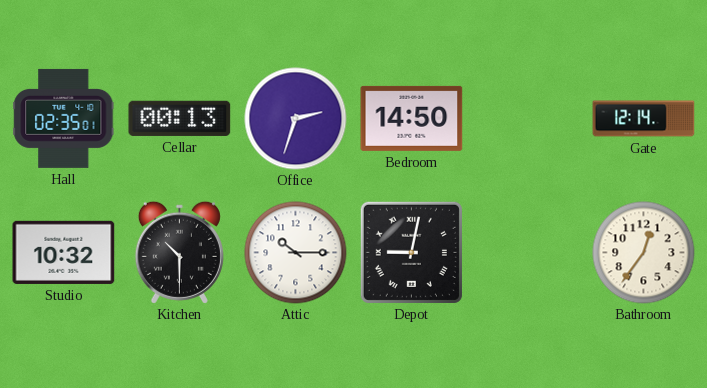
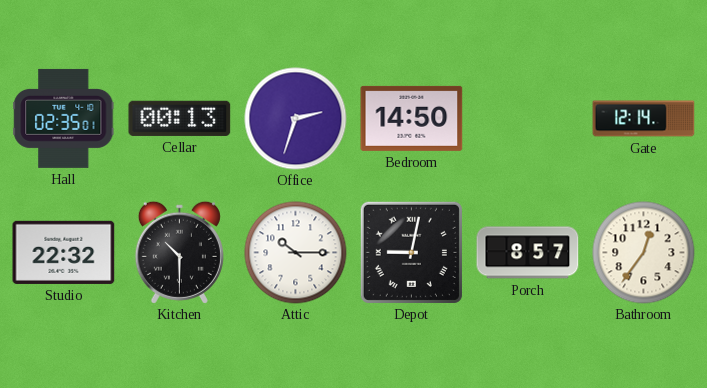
Studio: 10:32 -> 22:32 (64, 252)
Porch: none -> 8:57 (528, 253)
